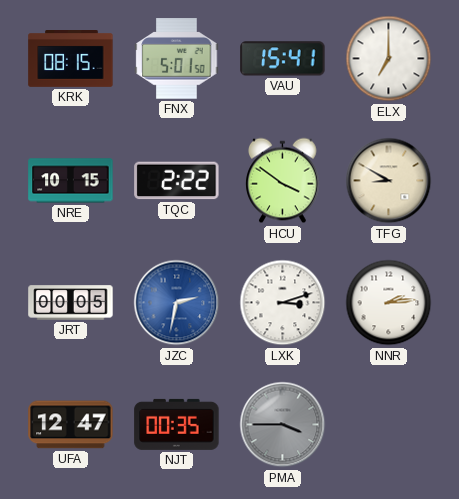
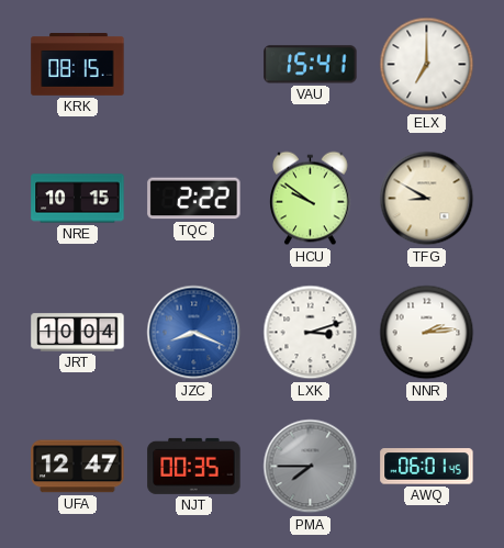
FNX: 5:01 -> none (177, 59)
HCU: 3:51 -> 9:51 (311, 199)
JRT: 00:05 -> 10:04 (78, 333)
JZC: 2:32 -> 8:19 (194, 333)
PMA: 3:45 -> 7:45 (311, 467)
AWQ: none -> 06:01 (427, 467)
